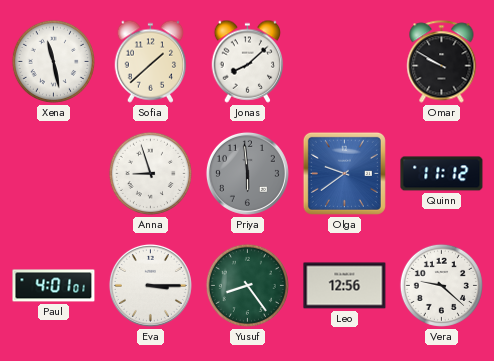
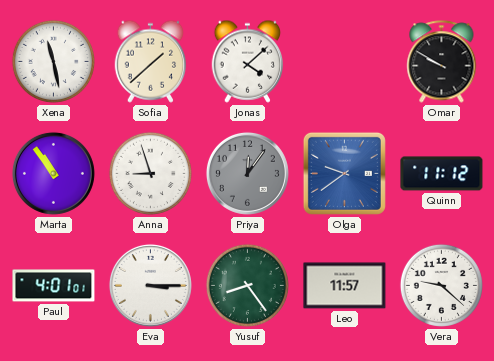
Jonas: 8:08 -> 4:08 (248, 61)
Marta: none -> 10:54 (53, 173)
Priya: 5:59 -> 12:06 (247, 173)
Leo: 12:56 -> 11:57 (345, 286)
